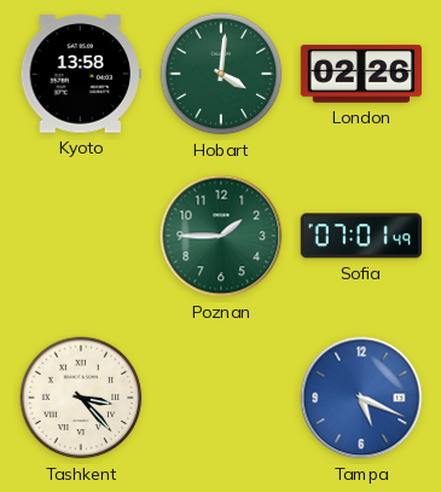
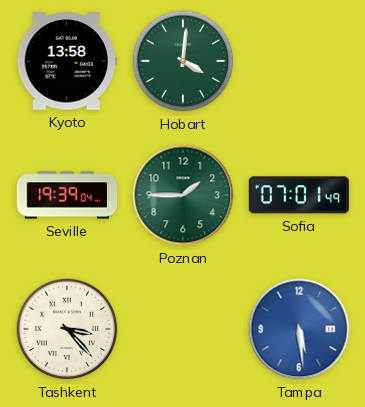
London: 02:26 -> none (361, 74)
Seville: none -> 19:39 (67, 195)
Tampa: 5:19 -> 5:29 (299, 329)
